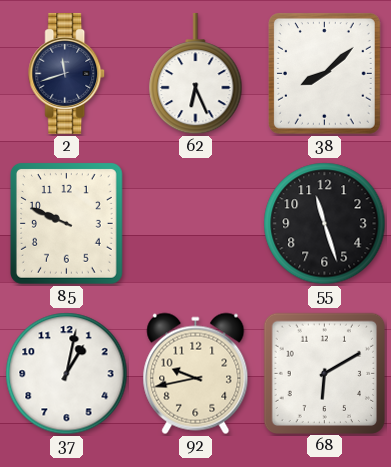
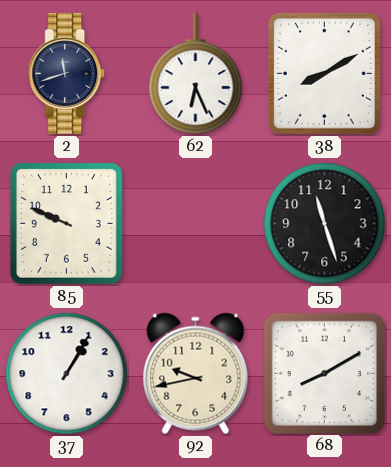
38: 8:08 -> 8:10 (324, 74)
37: 1:02 -> 1:05 (67, 374)
68: 6:10 -> 8:10 (324, 373)
